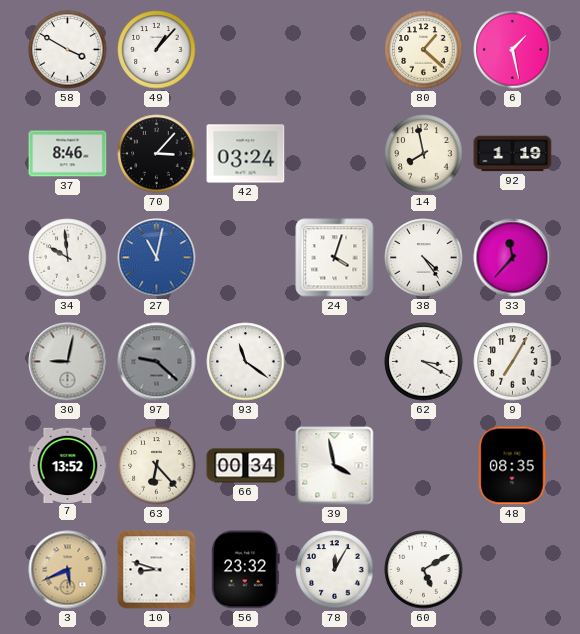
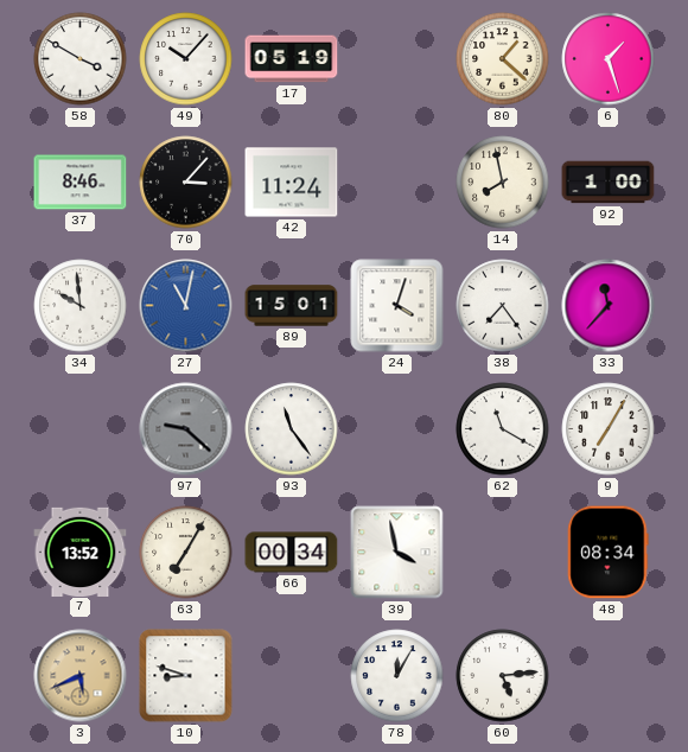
49: 1:07 -> 10:07 (186, 59)
17: none -> 05:19 (292, 59)
6: 1:28 -> 1:27 (609, 59)
42: 03:24 -> 11:24 (292, 183)
92: 1:19 -> 1:00 (609, 183)
89: none -> 15:01 (292, 306)
38: 4:24 -> 7:24 (503, 306)
30: 9:02 -> none (68, 362)
93: 11:21 -> 11:24 (292, 429)
62: 3:20 -> 11:20 (503, 429)
63: 6:23 -> 7:05 (186, 553)
48: 08:35 -> 08:34 (609, 553)
56: 23:32 -> none (245, 570)
60: 5:10 -> 5:14 (503, 676)
